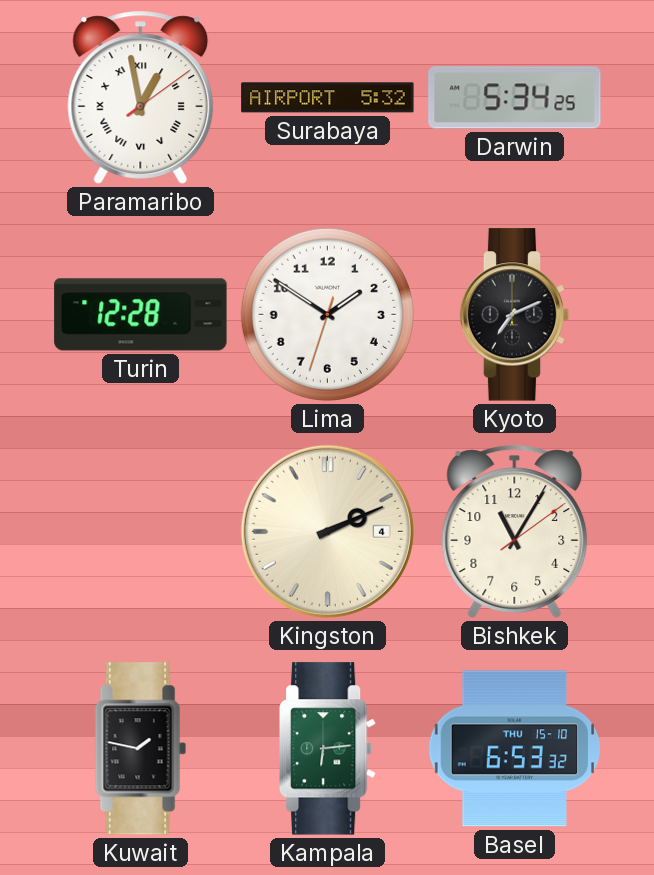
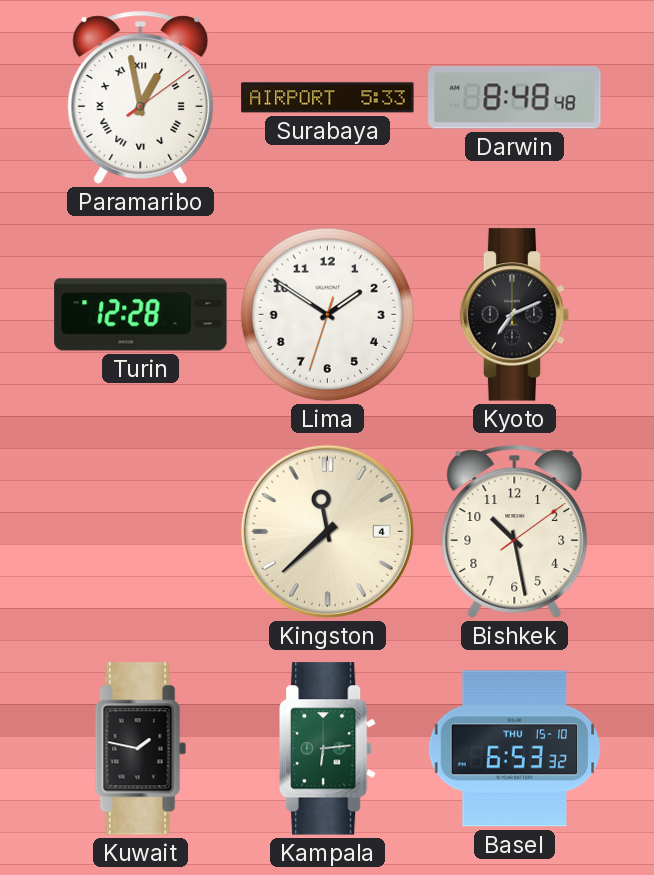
Surabaya: 5:32 -> 5:33 (328, 98)
Darwin: 5:34 -> 8:48 (515, 98)
Kingston: 2:11 -> 11:38 (327, 531)
Bishkek: 11:05 -> 10:28 (515, 531)
